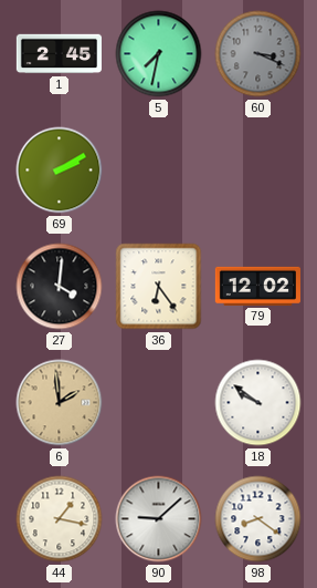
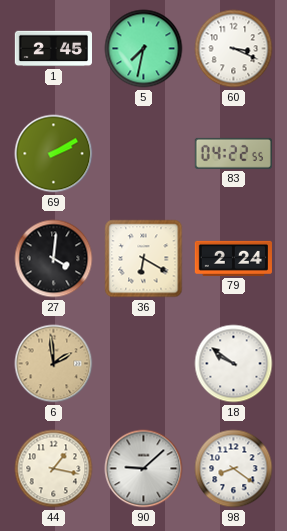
60 dial: grey -> white (234, 49)
83: none -> 04:22 (233, 153)
36: 6:24 -> 6:20 (144, 259)
79: 12:02 -> 2:24 (233, 258)
